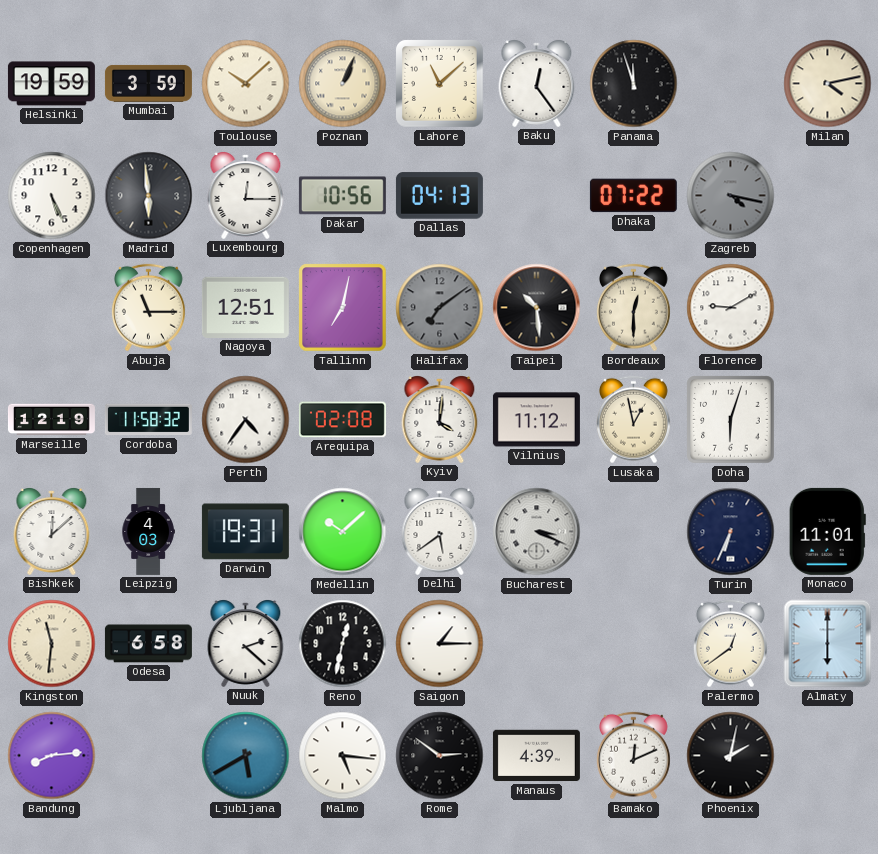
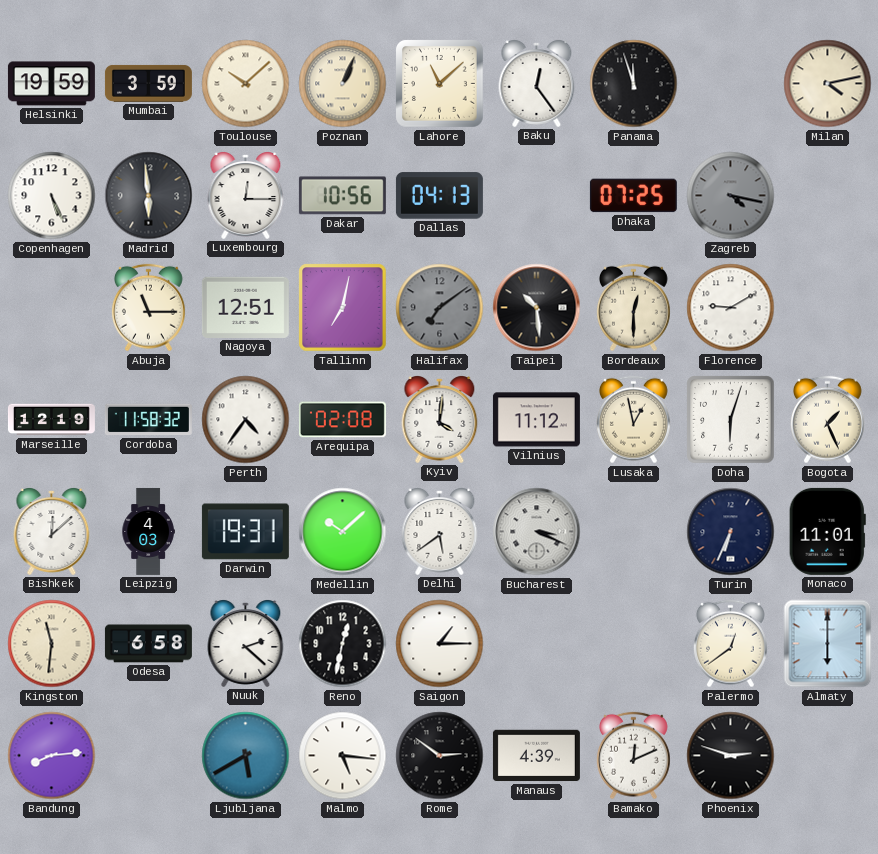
Dhaka: 07:22 -> 07:25 (633, 196)
Bogota: none -> 1:26 (828, 420)
Phoenix: 2:02 -> 2:48 (731, 756)
